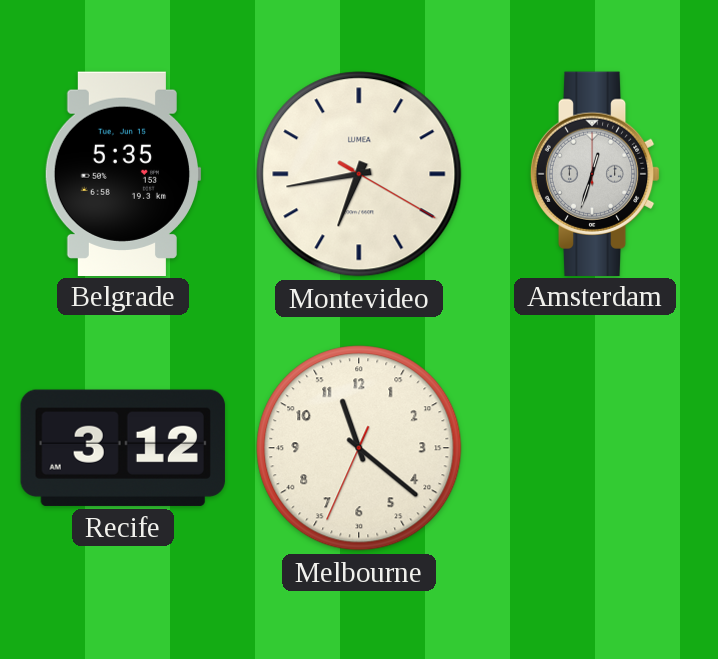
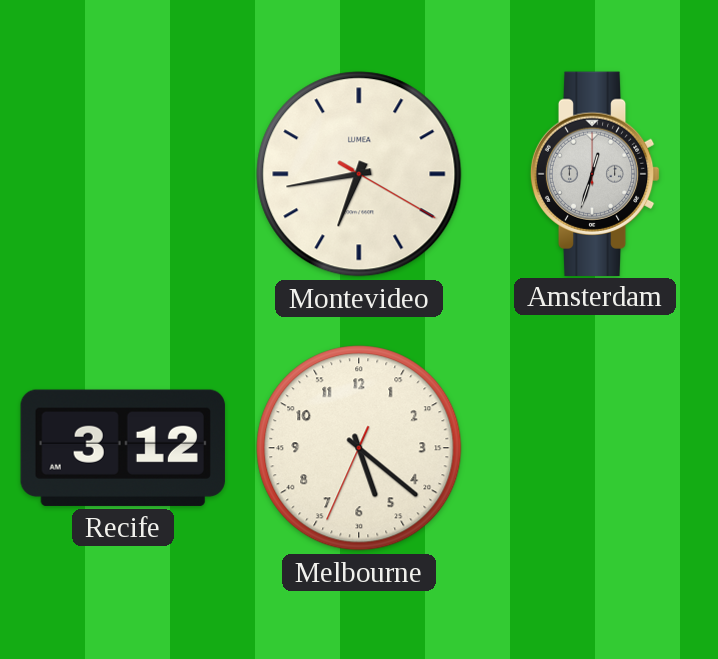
Belgrade: 5:35 -> none (123, 173)
Melbourne: 11:21 -> 5:21 (359, 448)
